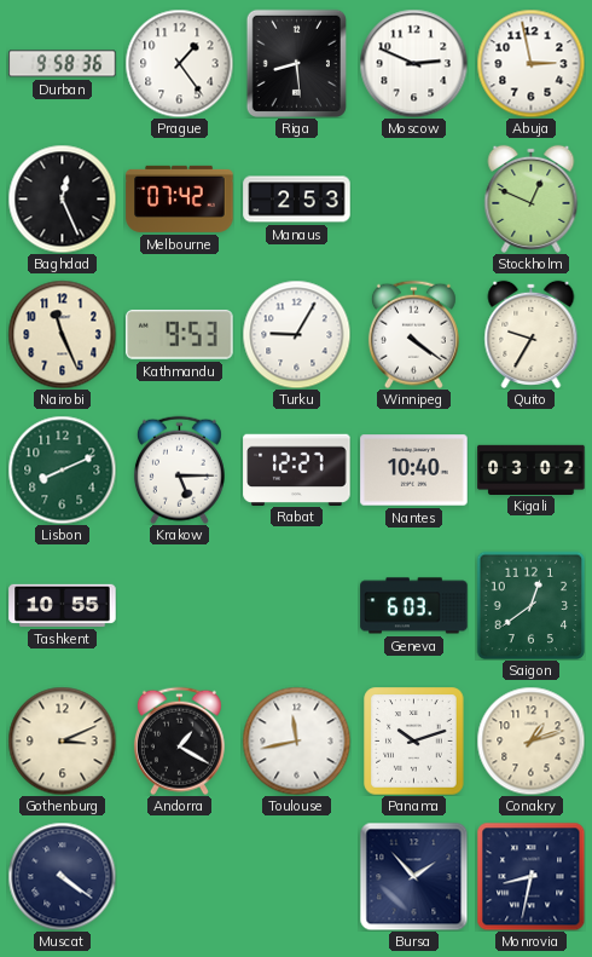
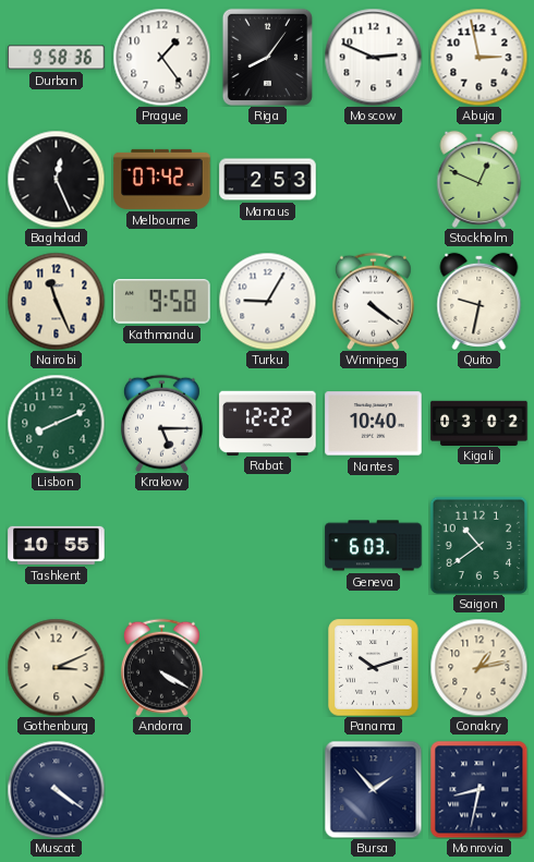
Riga: 8:29 -> 8:06 (267, 57)
Kathmandu: 9:53 -> 9:58 (162, 302)
Quito: 9:35 -> 9:32 (480, 301)
Rabat: 12:27 -> 12:22 (268, 423)
Saigon: 12:39 -> 10:39 (478, 545)
Andorra: 1:20 -> 4:20 (161, 667)
Toulouse: 11:43 -> none (296, 740)
Conakry: 1:12 -> 1:13 (478, 667)
